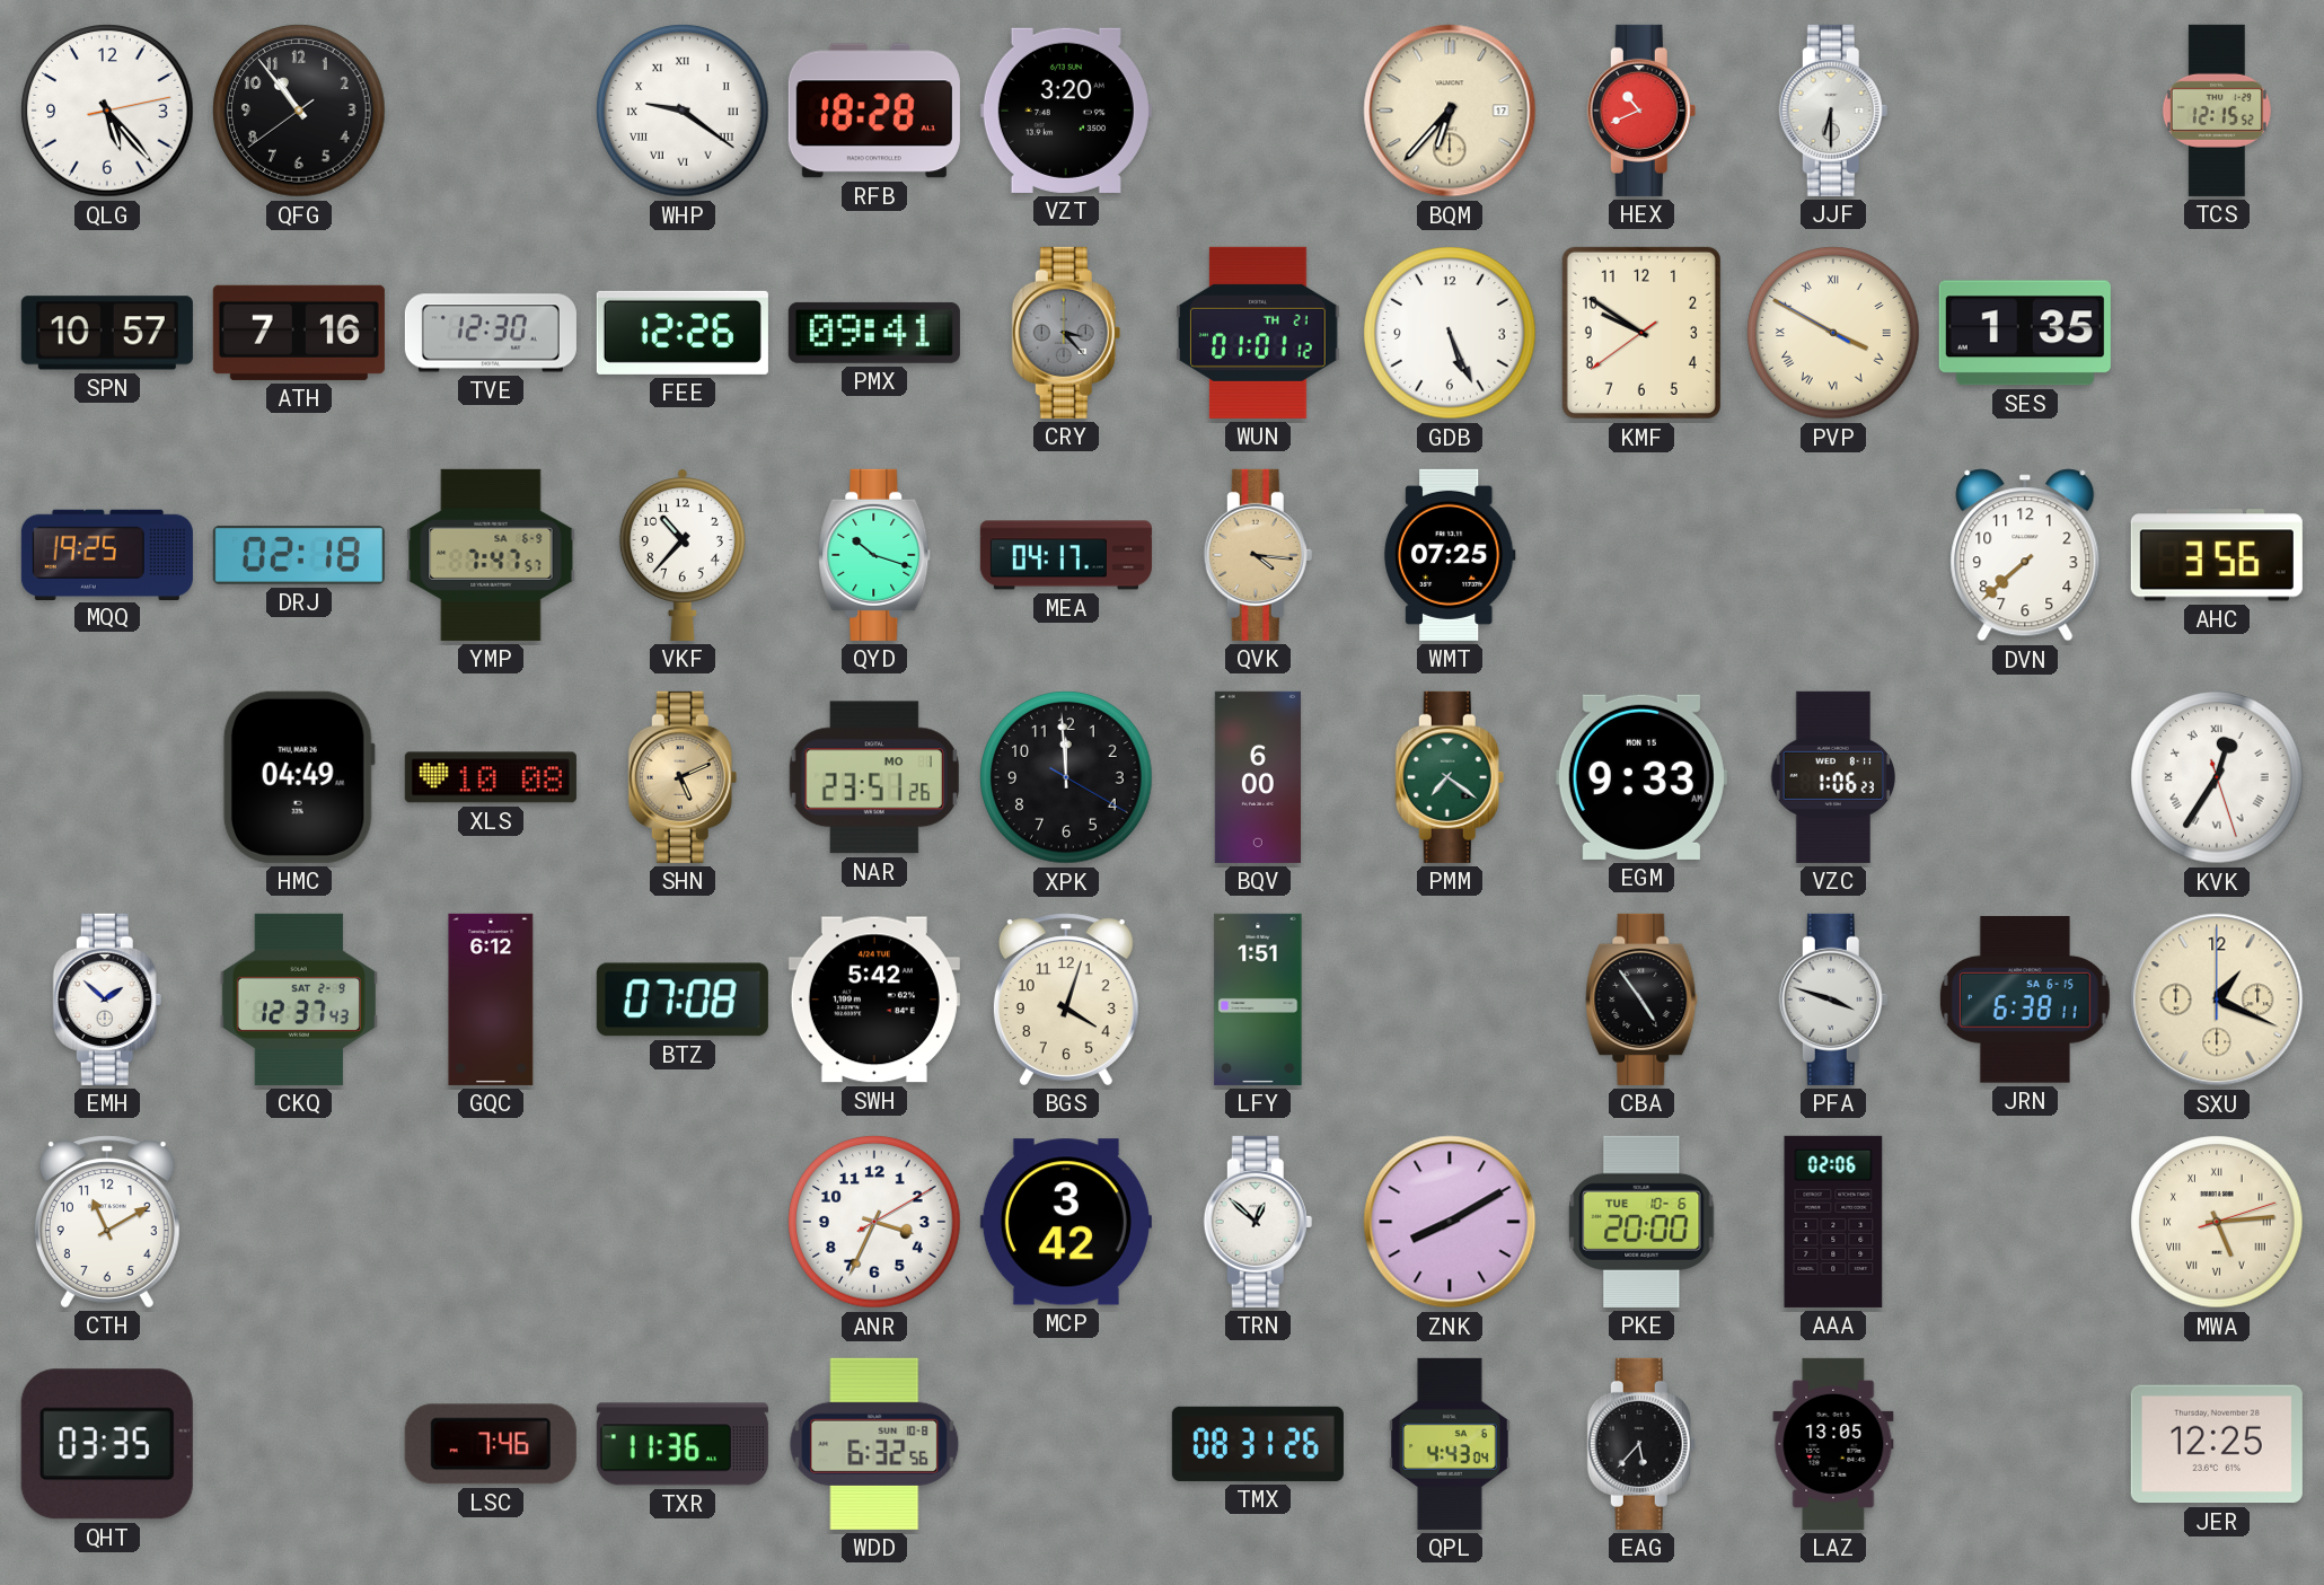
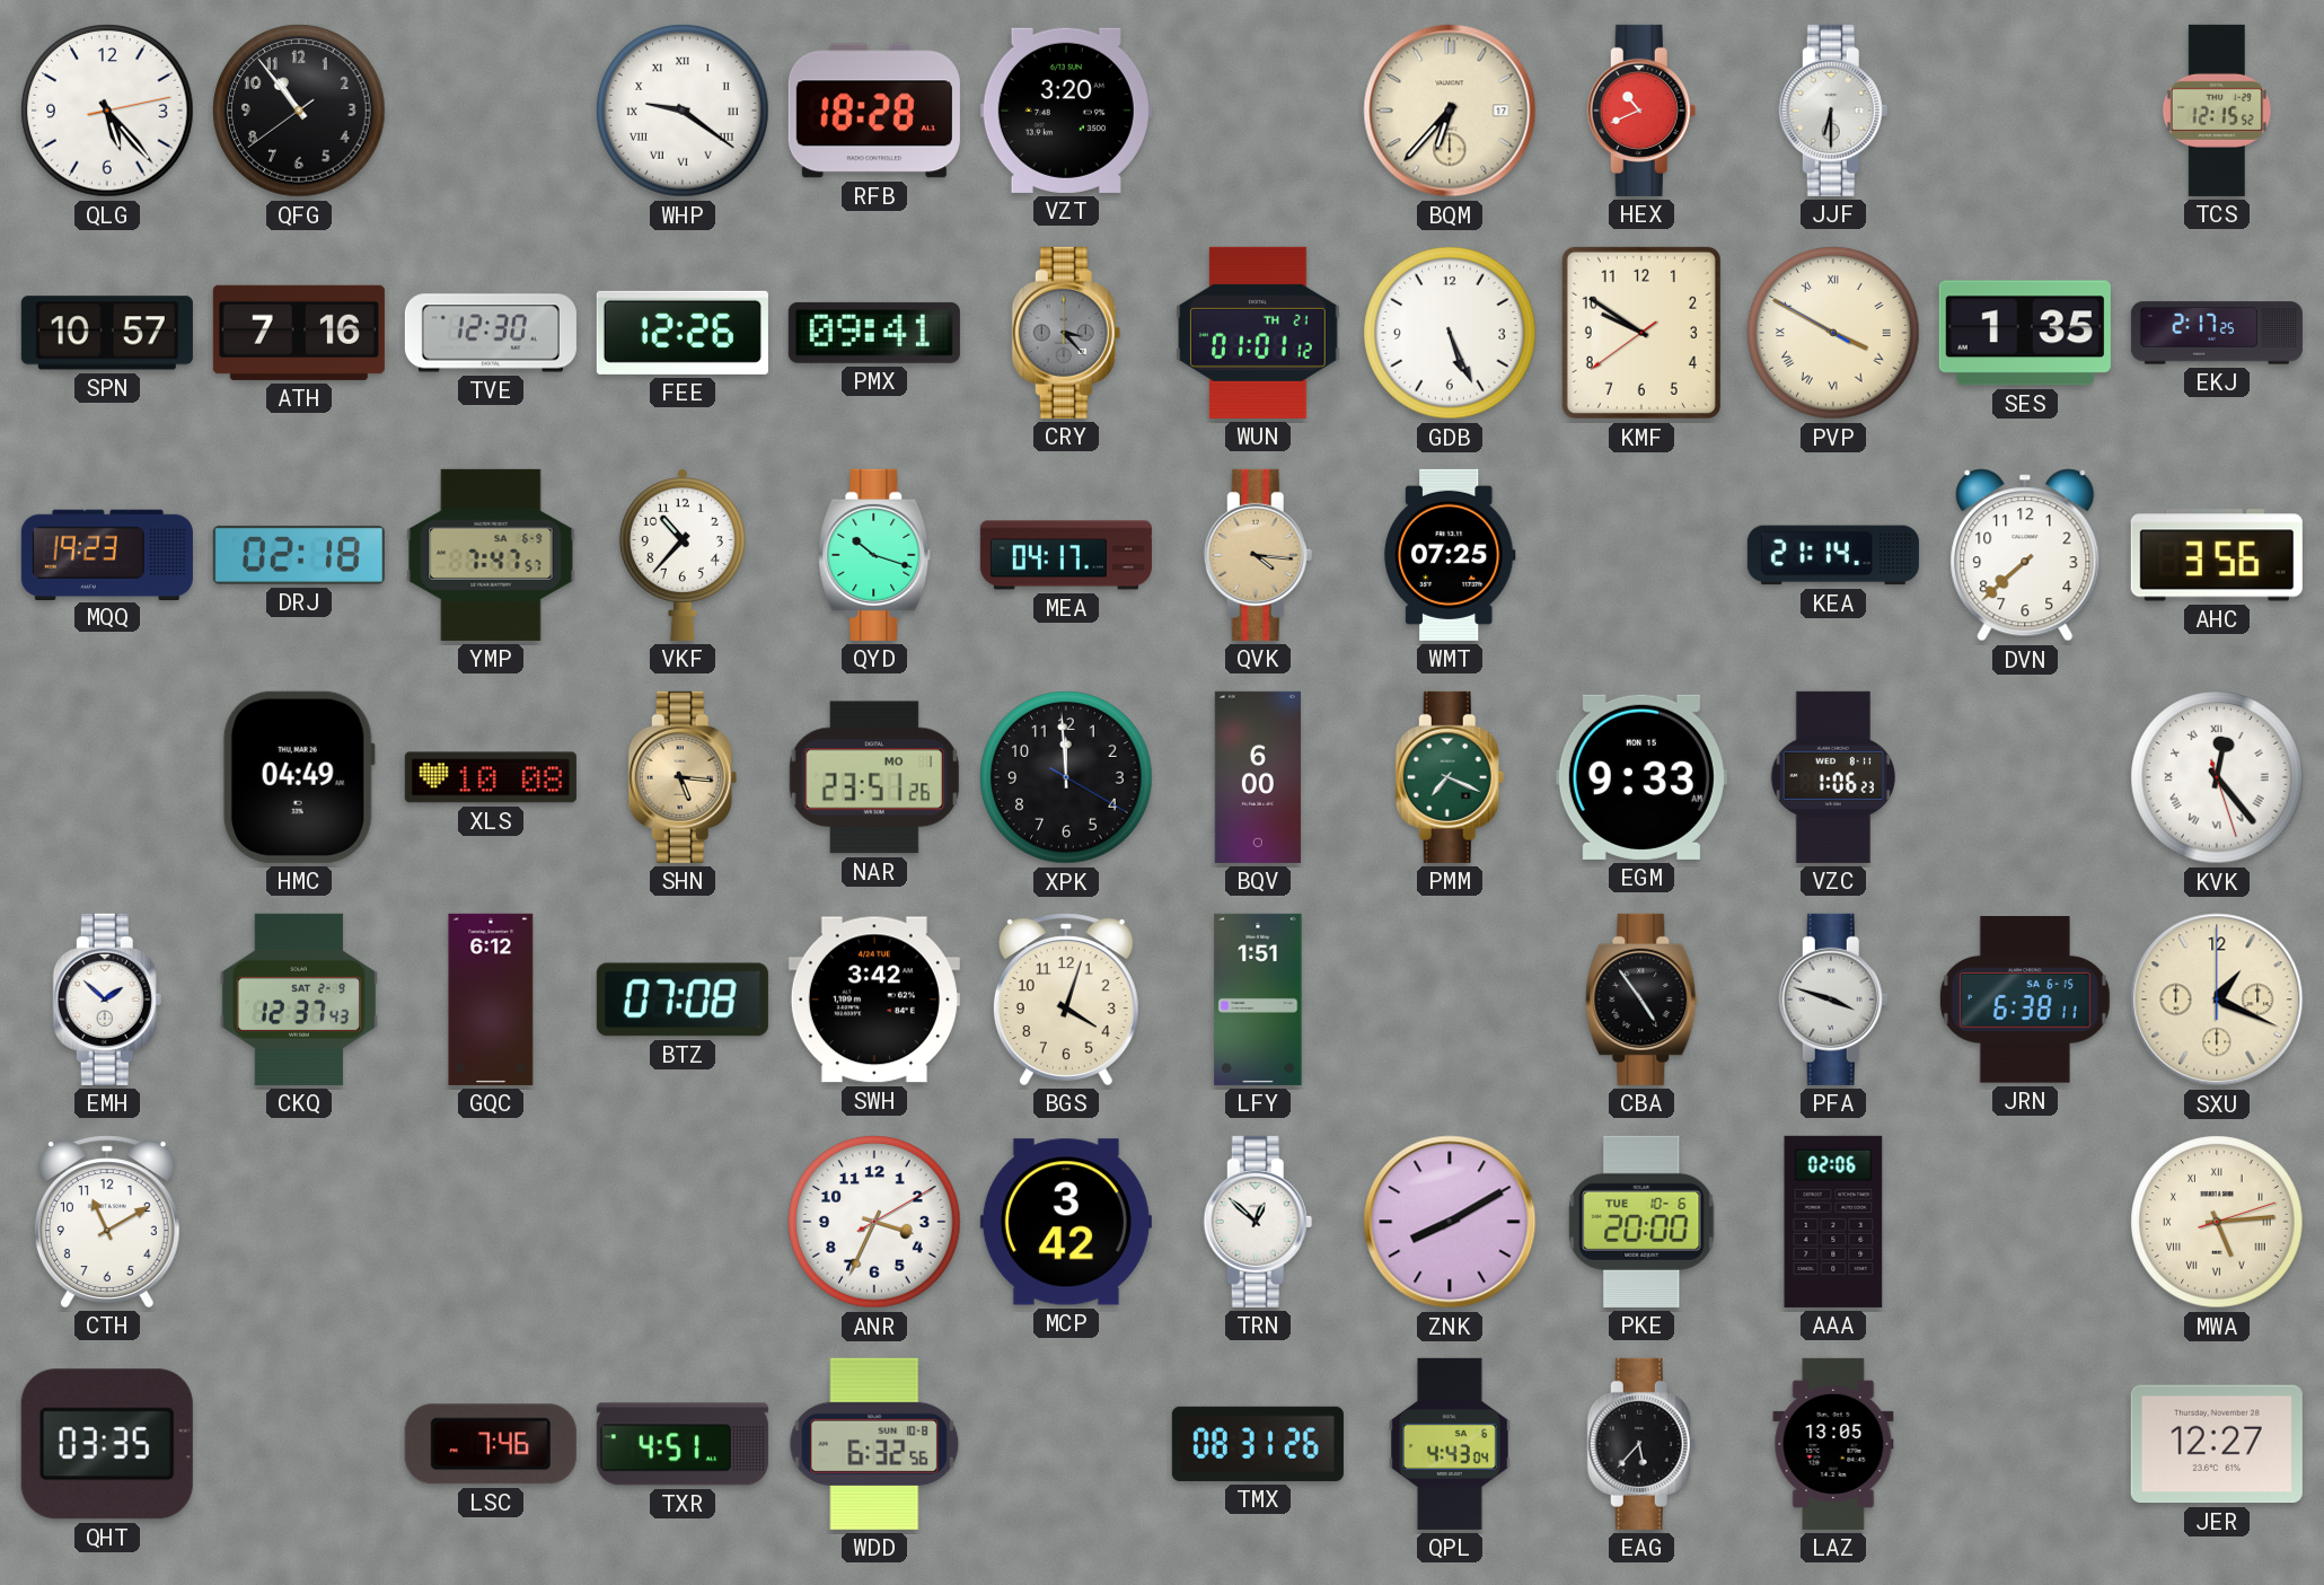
EKJ: none -> 2:17 (2217, 333)
MQQ: 19:25 -> 19:23 (107, 554)
KEA: none -> 21:14 (1833, 555)
SHN: 5:11 -> 5:16 (683, 777)
PMM: 7:21 -> 7:19 (1450, 777)
KVK: 12:35 -> 12:23 (2217, 777)
SWH: 5:42 -> 3:42 (874, 1000)
TXR: 11:36 -> 4:51 (683, 1444)
JER: 12:25 -> 12:27 (2217, 1444)
